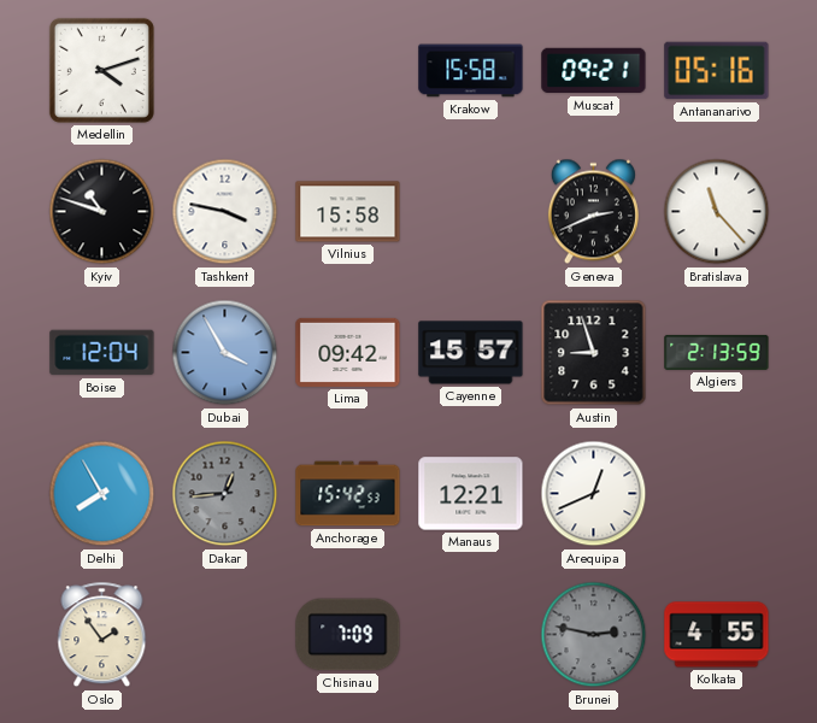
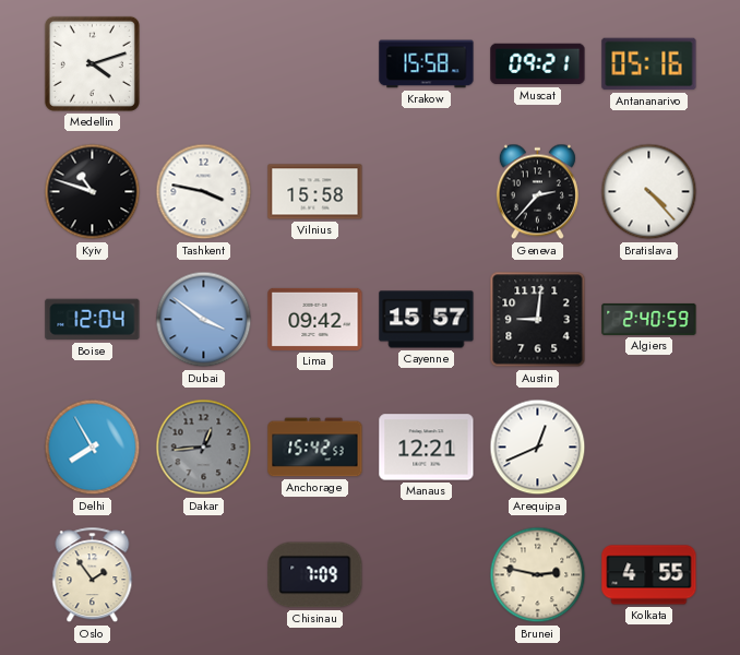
Geneva: 2:41 -> 2:37 (537, 192)
Bratislava: 11:23 -> 4:23 (649, 192)
Dubai: 3:55 -> 3:51 (204, 320)
Austin: 8:57 -> 9:01 (538, 320)
Algiers: 2:13 -> 2:40 (649, 319)
Brunei dial: grey -> cream (538, 575)
